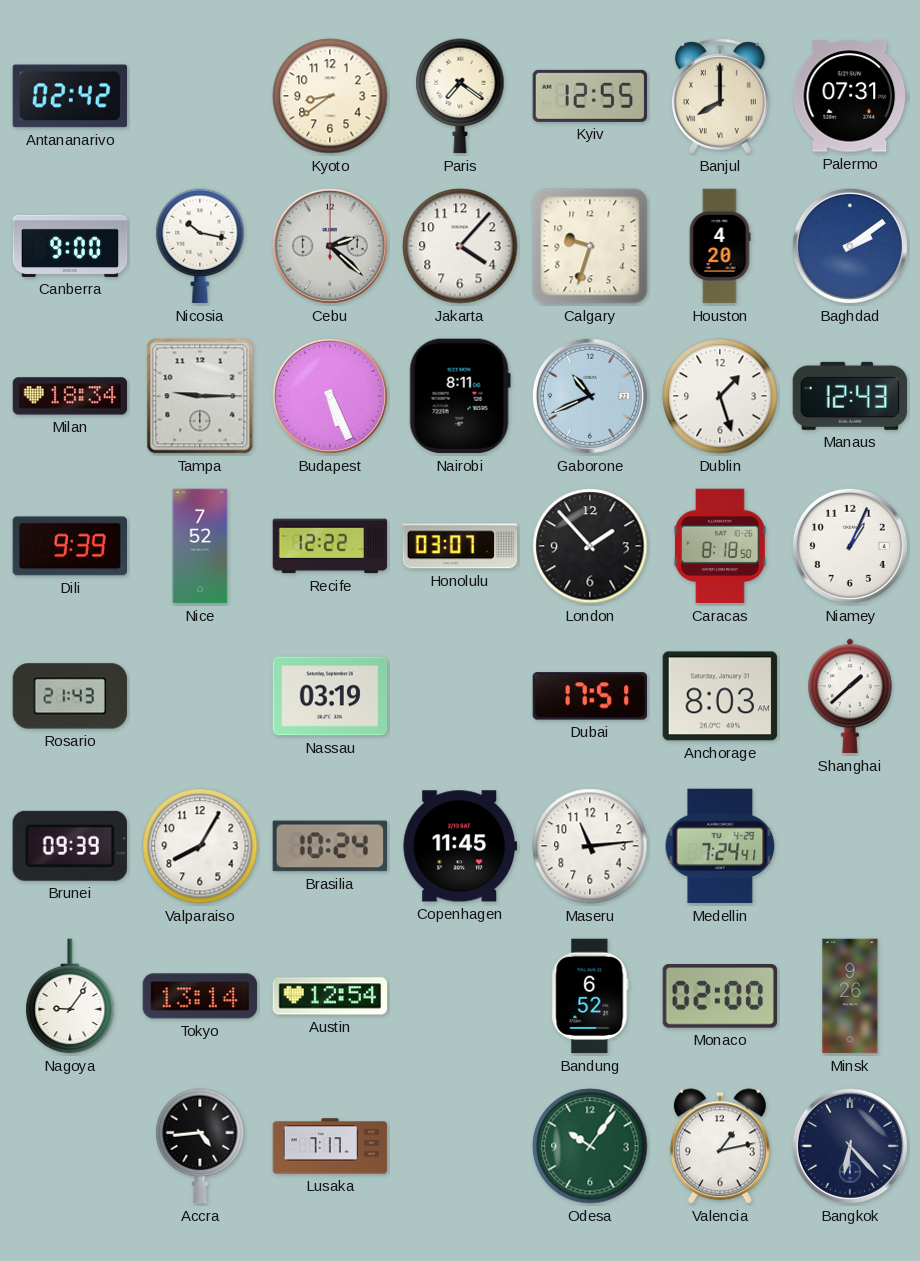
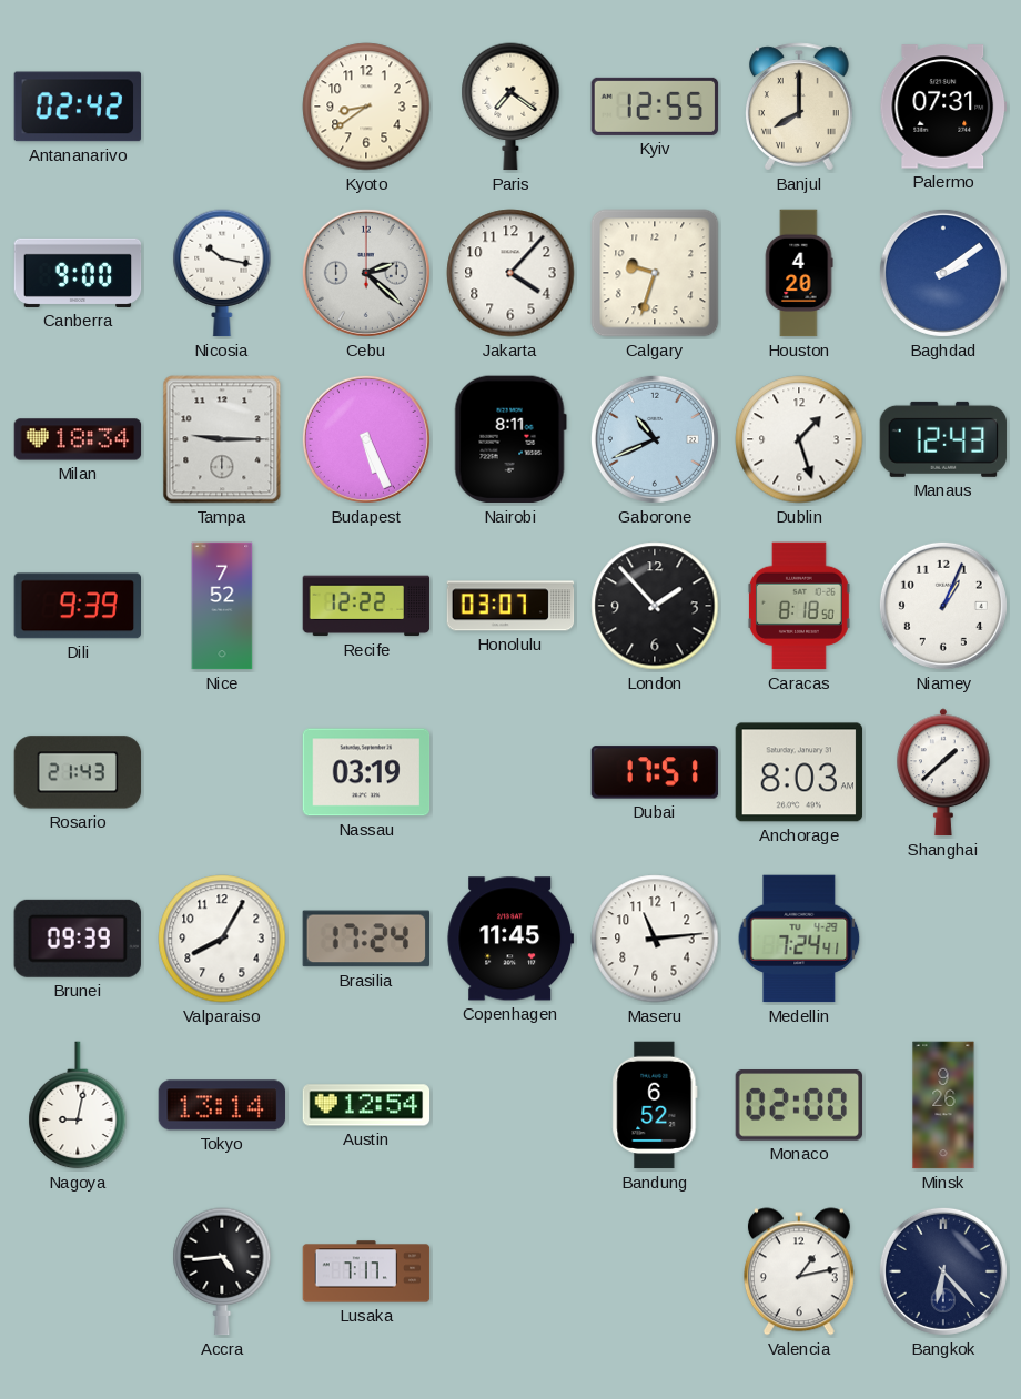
Brasilia: 10:24 -> 17:24 (366, 939)
Nagoya: 9:06 -> 9:02 (78, 1105)
Odesa: 10:06 -> none (590, 1146)
